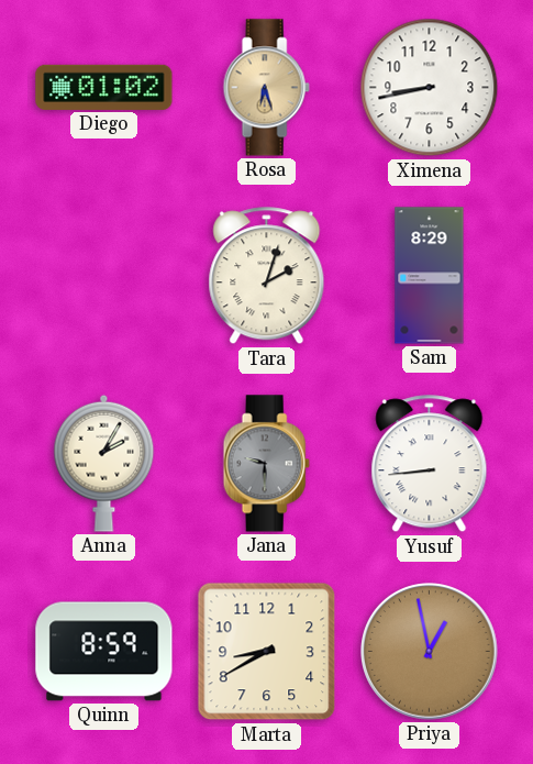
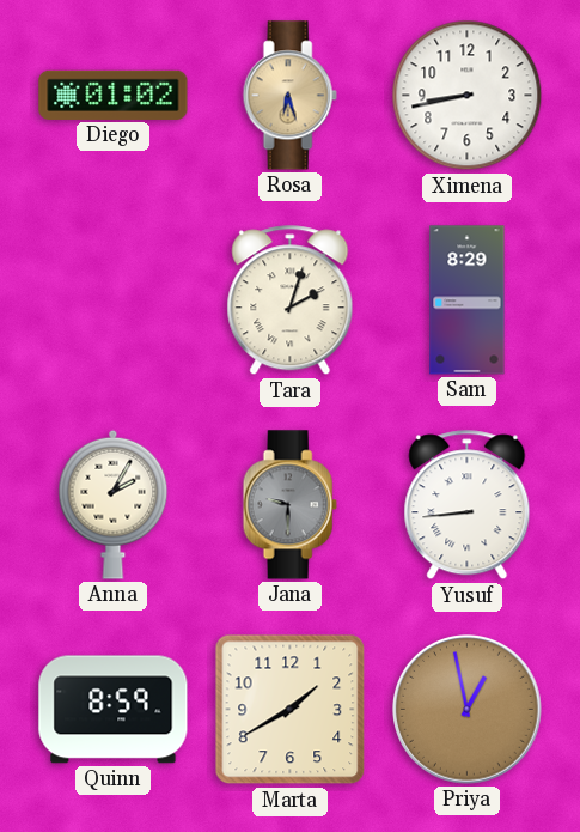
Marta: 8:40 -> 1:40 (291, 710)
